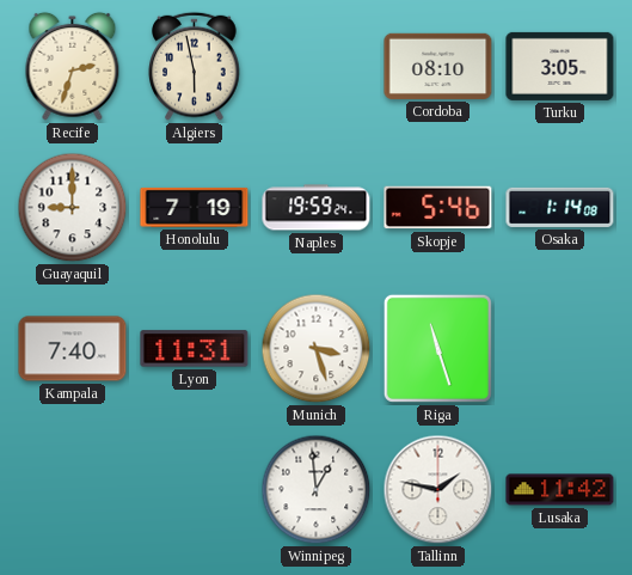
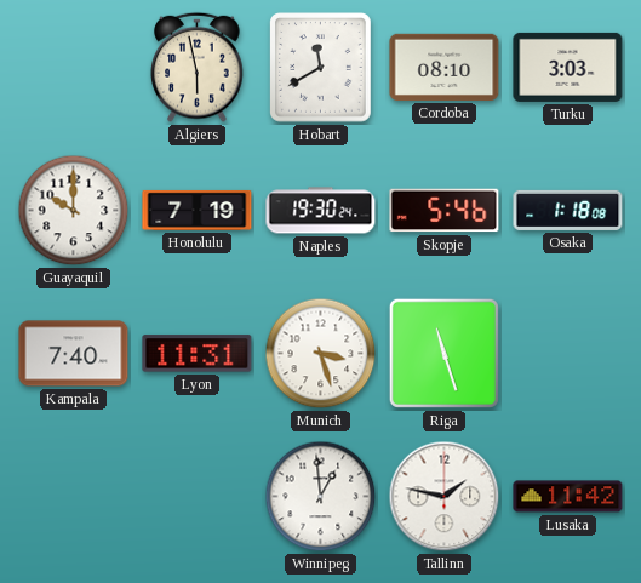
Recife: 2:33 -> none (73, 66)
Hobart: none -> 11:40 (321, 68)
Turku: 3:05 -> 3:03 (568, 67)
Guayaquil: 9:00 -> 10:00 (74, 211)
Naples: 19:59 -> 19:30 (321, 211)
Osaka: 1:14 -> 1:18 (568, 210)
